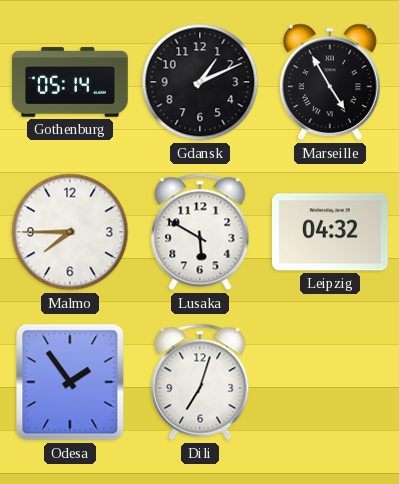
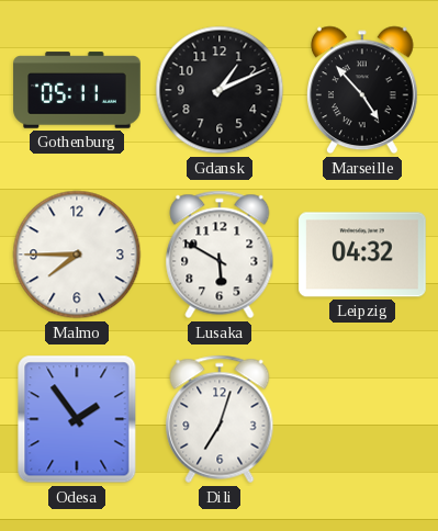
Gothenburg: 05:14 -> 05:11 (77, 90)
Marseille: 4:55 -> 4:53 (363, 90)
